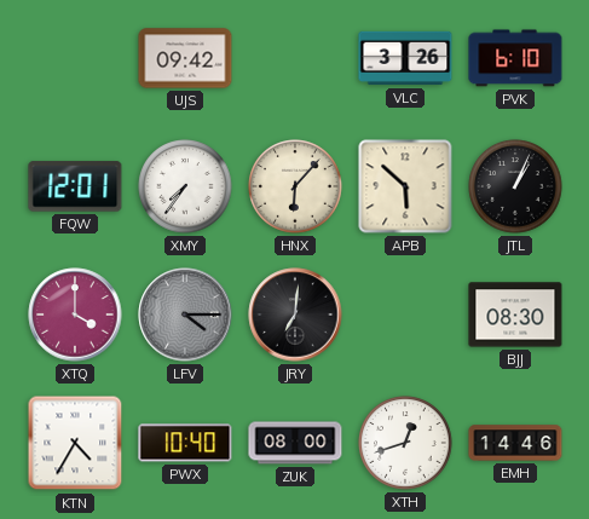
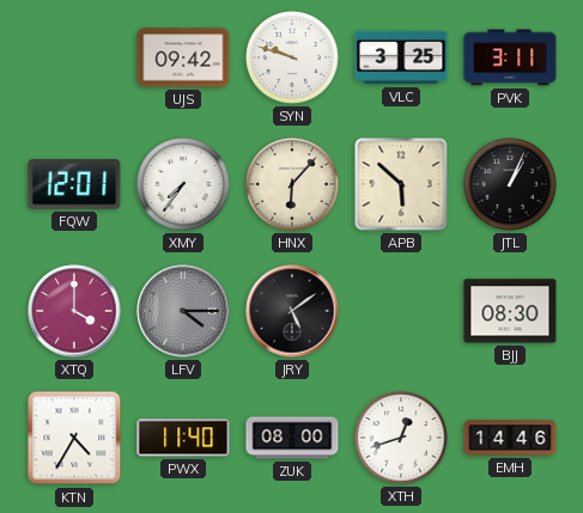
SYN: none -> 9:48 (292, 57)
VLC: 3:26 -> 3:25 (401, 57)
PVK: 6:10 -> 3:11 (510, 57)
JRY: 7:01 -> 5:09 (292, 311)
PWX: 10:40 -> 11:40 (183, 438)
